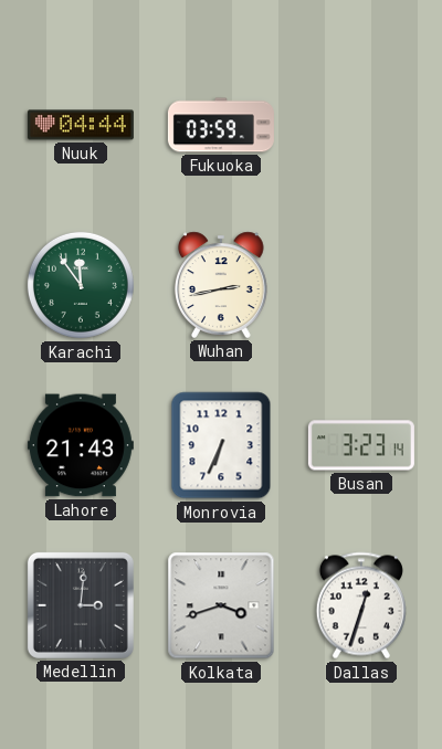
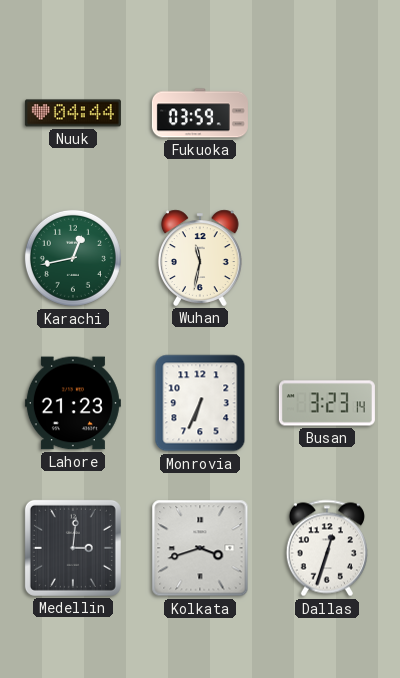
Karachi: 11:54 -> 12:43 (73, 258)
Wuhan: 2:43 -> 11:32 (200, 258)
Lahore: 21:43 -> 21:23 (73, 403)
